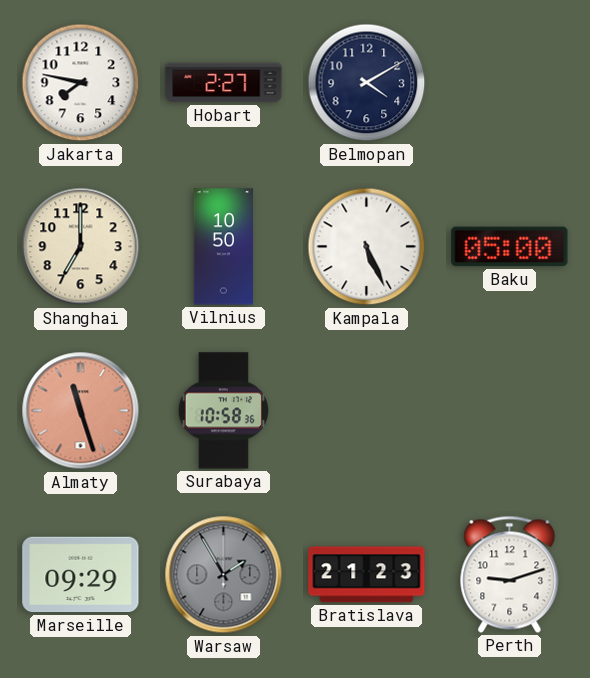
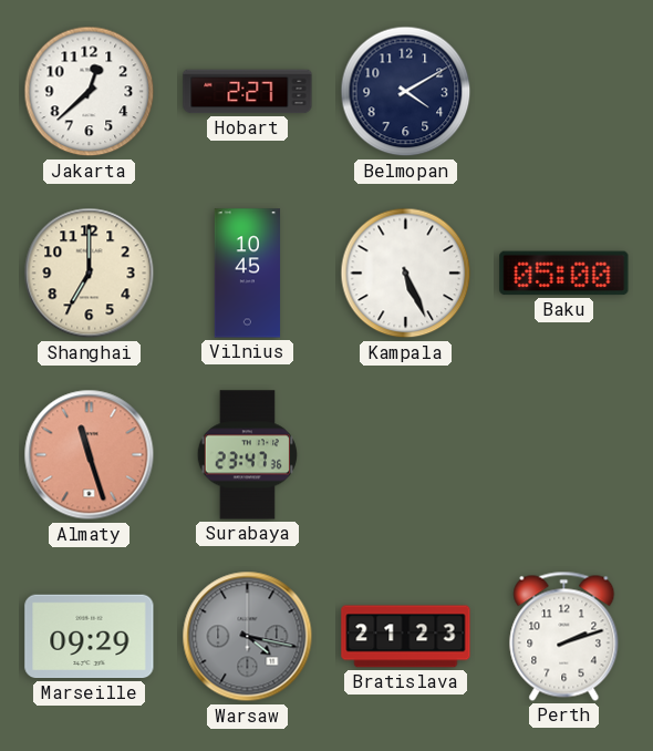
Jakarta: 7:47 -> 12:38 (90, 92)
Vilnius: 10:50 -> 10:45 (248, 274)
Surabaya: 10:58 -> 23:47 (247, 455)
Warsaw: 1:55 -> 4:17 (248, 637)
Perth: 9:12 -> 2:12 (564, 636)
